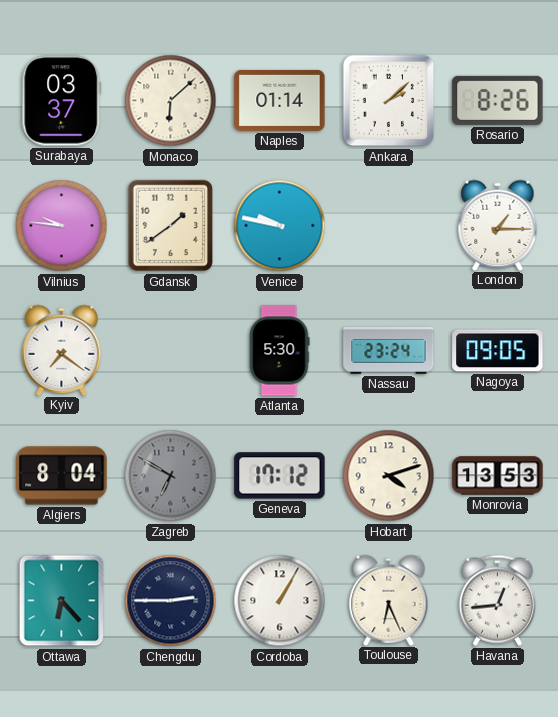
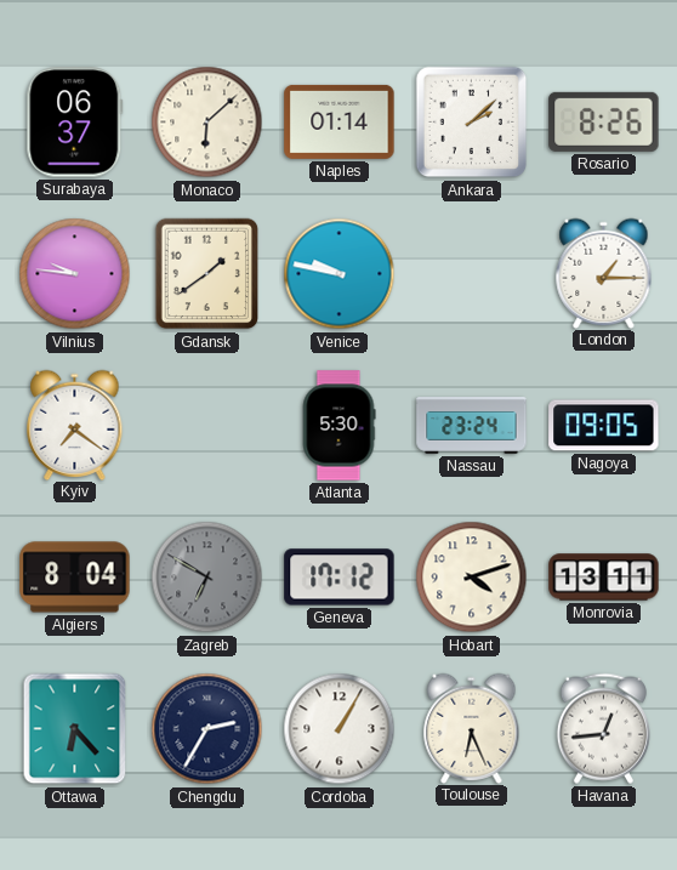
Surabaya: 03:37 -> 06:37 (75, 123)
Monrovia: 13:53 -> 13:11 (604, 578)
Chengdu: 2:45 -> 2:35 (207, 729)
